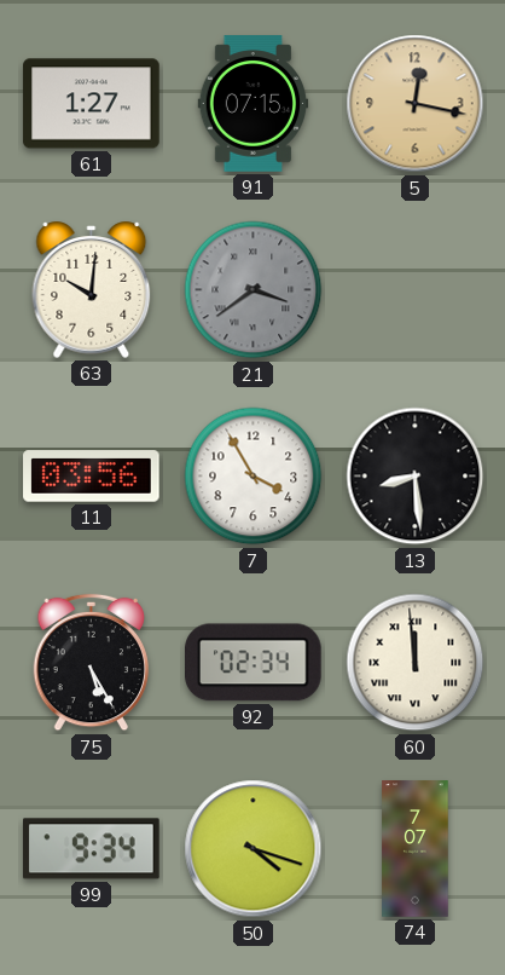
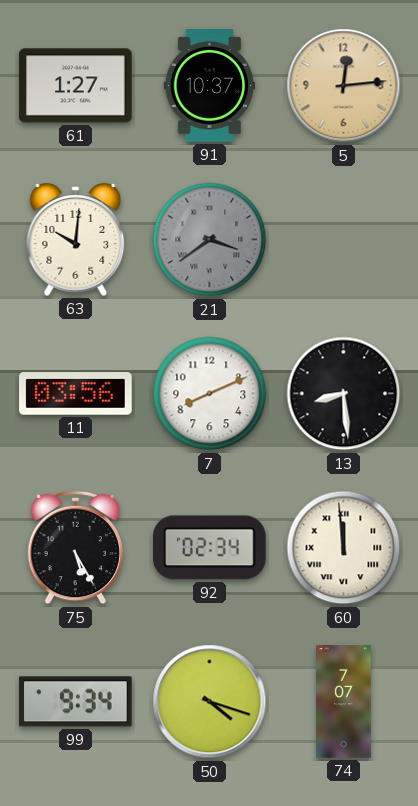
91: 07:15 -> 10:37 (210, 86)
5: 12:17 -> 12:14 (344, 86)
7: 3:55 -> 8:11 (210, 394)
